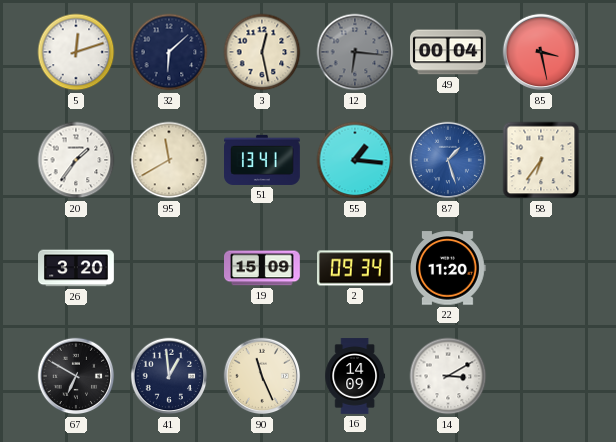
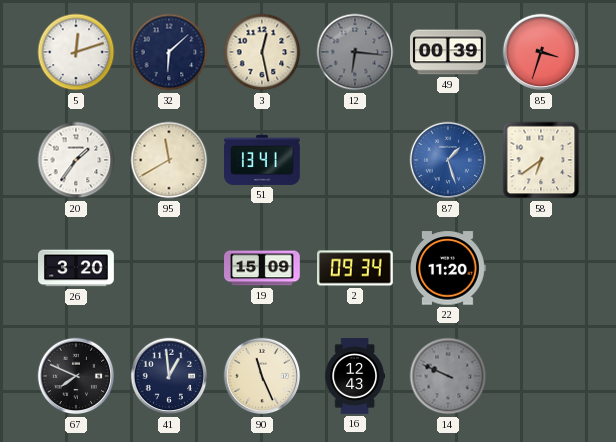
49: 00:04 -> 00:39 (449, 52)
85: 3:28 -> 3:33 (541, 52)
55: 1:16 -> none (355, 160)
58: 6:36 -> 6:39 (541, 160)
67: 6:50 -> 7:49 (76, 376)
16: 14:09 -> 12:43 (355, 376)
14: 3:10 -> 9:49 (448, 376)
14 dial: white -> grey (448, 376)
